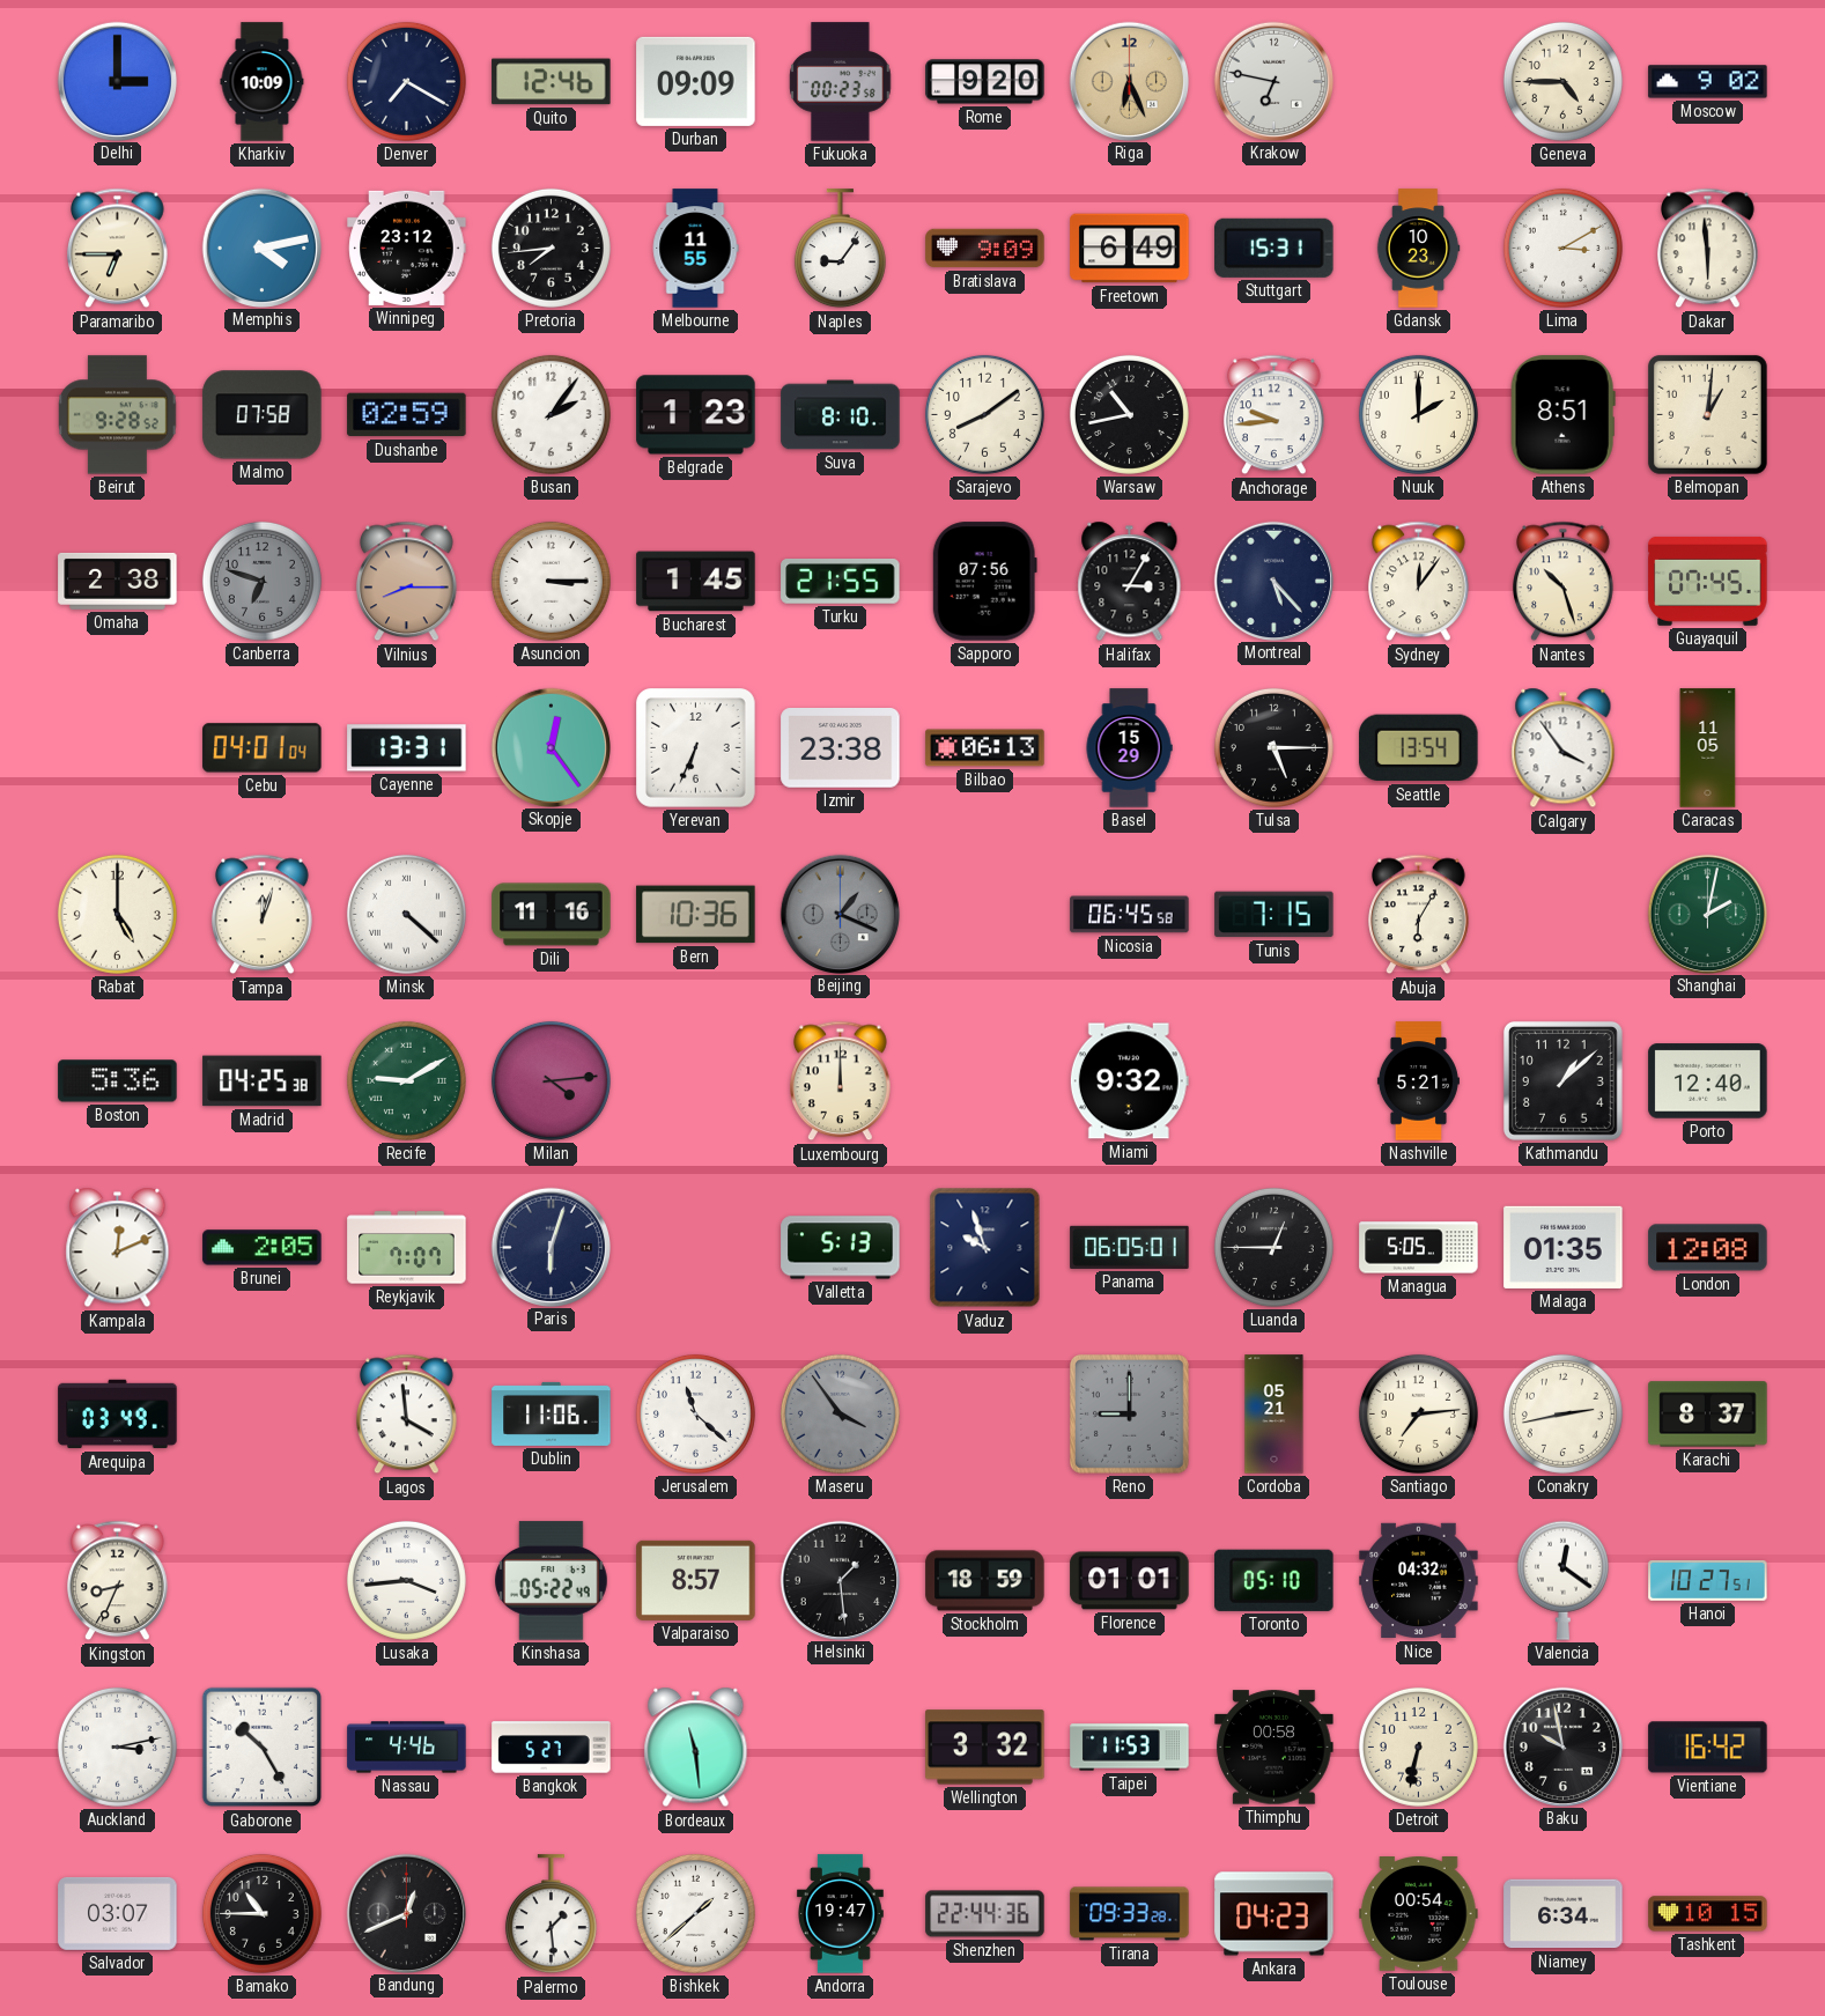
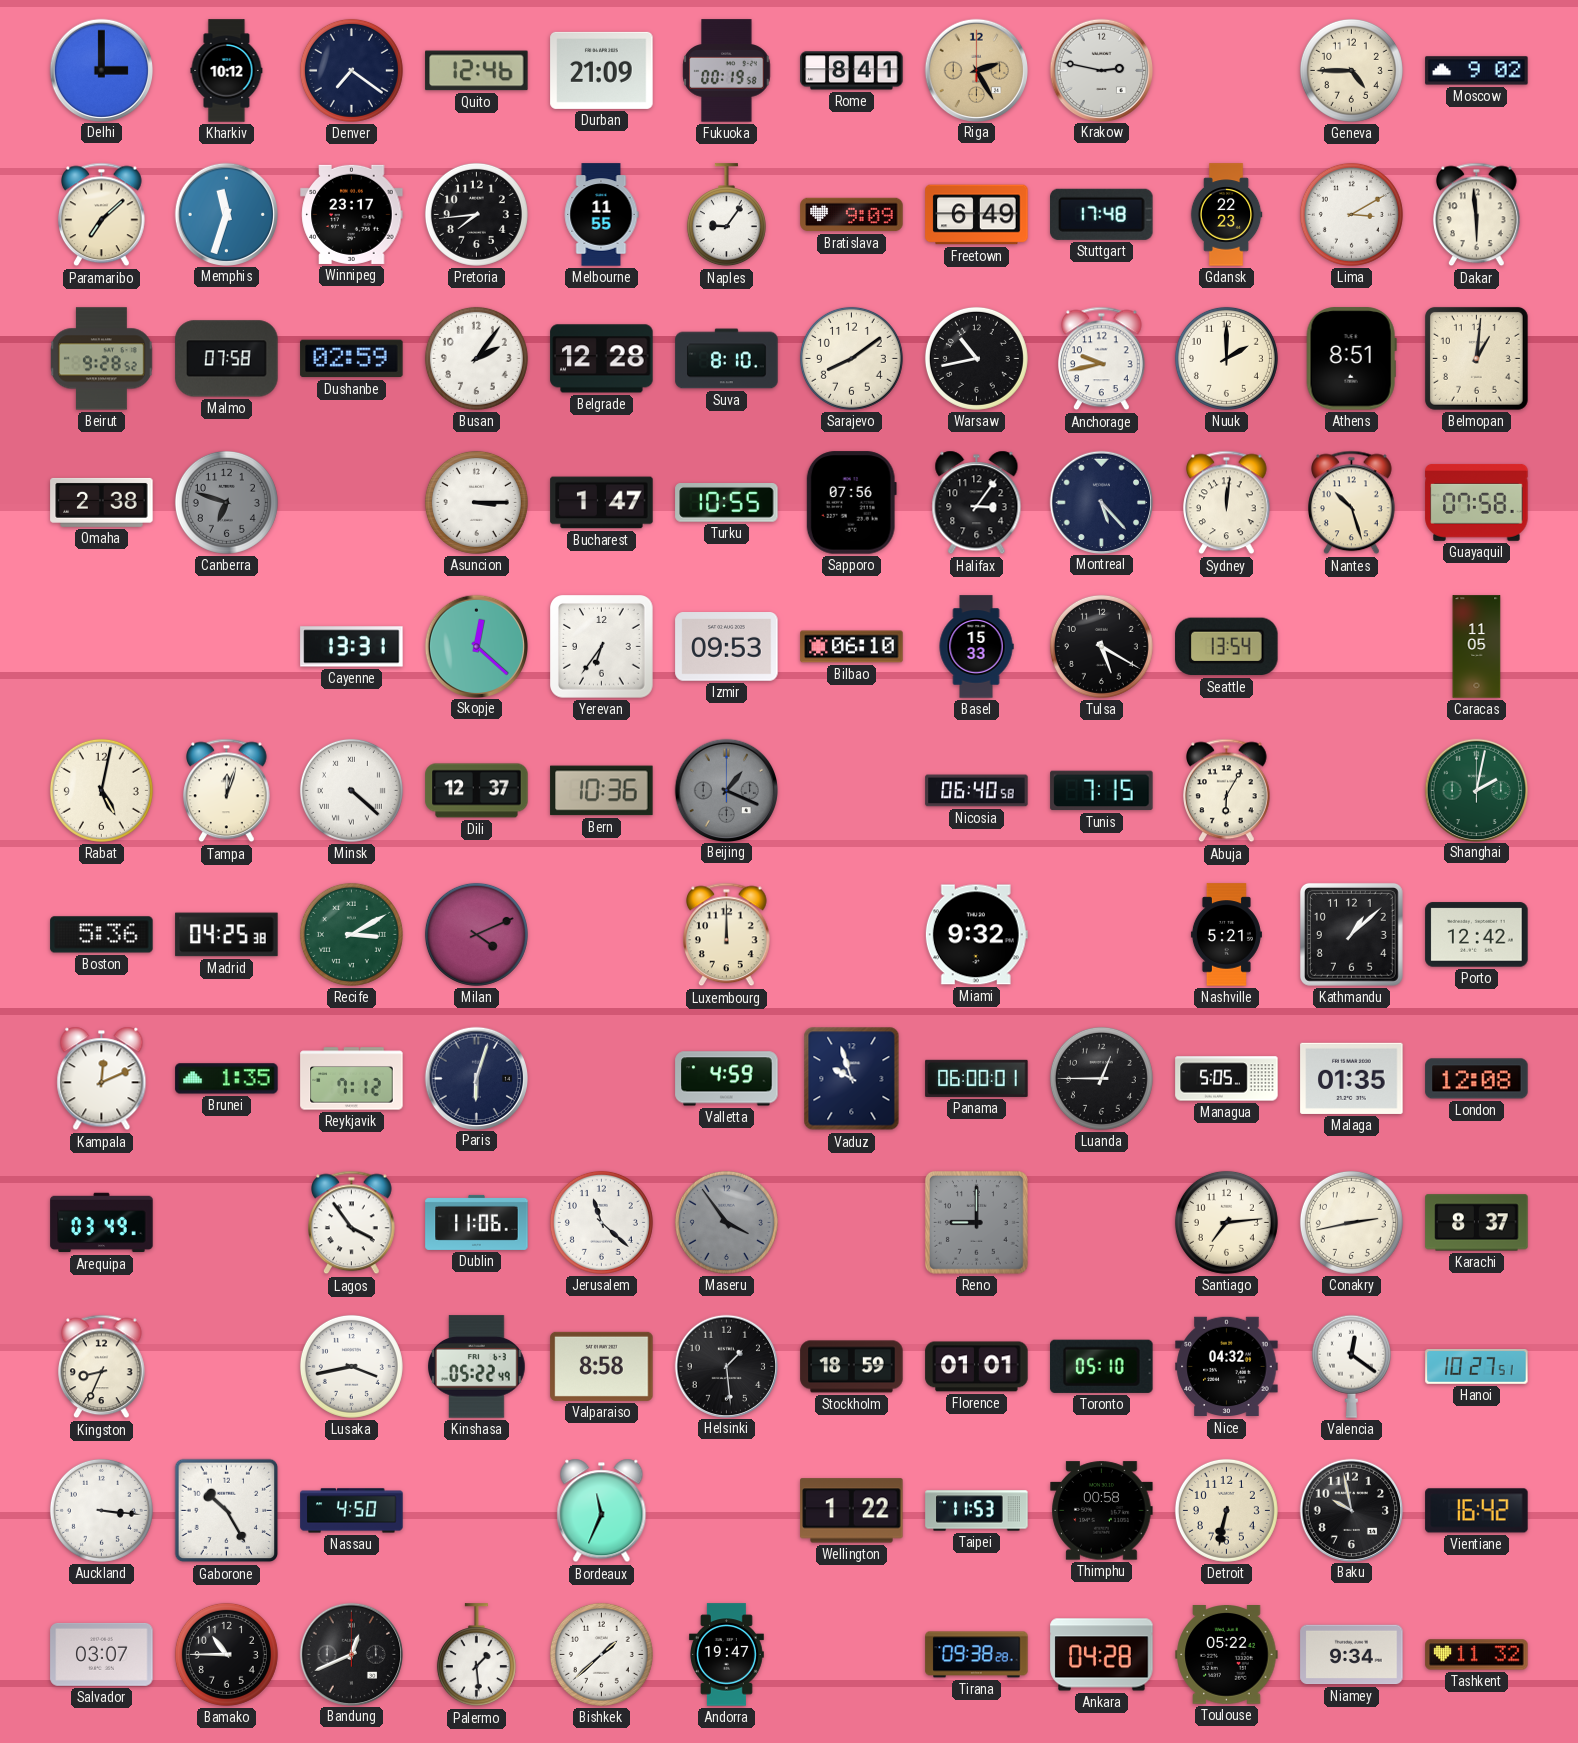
Kharkiv: 10:09 -> 10:12 (227, 71)
Denver: 7:20 -> 7:21 (351, 70)
Durban: 09:09 -> 21:09 (602, 70)
Fukuoka: 00:23 -> 00:19 (727, 71)
Rome: 9:20 -> 8:41 (852, 71)
Riga: 6:26 -> 2:25 (976, 70)
Krakow: 6:47 -> 2:47 (1101, 70)
Paramaribo: 6:45 -> 7:08 (102, 215)
Memphis: 4:13 -> 11:33 (226, 214)
Winnipeg: 23:12 -> 23:17 (352, 214)
Stuttgart: 15:31 -> 17:48 (1102, 214)
Gdansk: 10:23 -> 22:23 (1226, 215)
Belgrade: 1:23 -> 12:28 (602, 359)
Anchorage: 9:44 -> 9:43 (1102, 359)
Vilnius: 8:15 -> none (407, 582)
Bucharest: 1:45 -> 1:47 (602, 503)
Turku: 21:55 -> 10:55 (727, 503)
Halifax: 3:05 -> 3:06 (977, 503)
Sydney: 12:06 -> 12:01 (1227, 503)
Guayaquil: 07:45 -> 07:58 (1477, 502)
Cebu: 04:01 -> none (263, 748)
Skopje: 12:24 -> 12:22 (476, 646)
Yerevan: 6:34 -> 6:36 (602, 647)
Izmir: 23:38 -> 09:53 (727, 647)
Bilbao: 06:13 -> 06:10 (852, 647)
Basel: 15:29 -> 15:33 (976, 647)
Tulsa: 5:15 -> 5:20 (1101, 646)
Calgary: 3:54 -> none (1564, 748)
Rabat: 5:00 -> 5:02 (101, 790)
Dili: 11:16 -> 12:37 (477, 791)
Nicosia: 06:45 -> 06:40 (977, 791)
Recife: 9:10 -> 3:10 (351, 934)
Milan: 4:14 -> 4:11 (476, 934)
Porto: 12:40 -> 12:42 (1477, 935)
Brunei: 2:05 -> 1:35 (227, 1079)
Reykjavik: 7:07 -> 7:12 (352, 1079)
Valletta: 5:13 -> 4:59 (727, 1079)
Panama: 06:05 -> 06:00 (977, 1078)
Lagos: 3:59 -> 3:54 (352, 1223)
Cordoba: 05:21 -> none (1274, 1415)
Lusaka: 3:44 -> 3:43 (351, 1366)
Valparaiso: 8:57 -> 8:58 (602, 1366)
Auckland: 3:13 -> 3:16 (101, 1510)
Nassau: 4:46 -> 4:50 (352, 1511)
Bangkok: 5:27 -> none (552, 1748)
Bordeaux: 11:29 -> 11:34 (602, 1511)
Wellington: 3:32 -> 1:22 (852, 1511)
Shenzhen: 22:44 -> none (985, 1914)
Tirana: 09:33 -> 09:38 (977, 1655)
Ankara: 04:23 -> 04:28 (1102, 1655)
Toulouse: 00:54 -> 05:22 (1227, 1655)
Niamey: 6:34 -> 9:34 (1352, 1655)
Tashkent: 10:15 -> 11:32 (1477, 1655)
